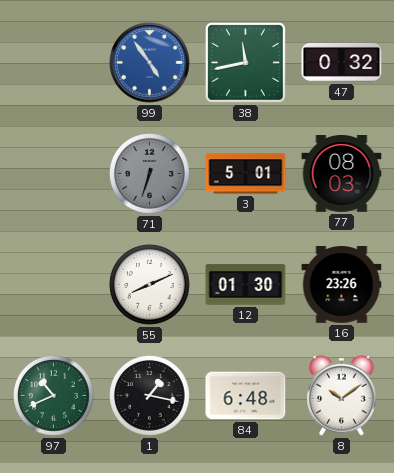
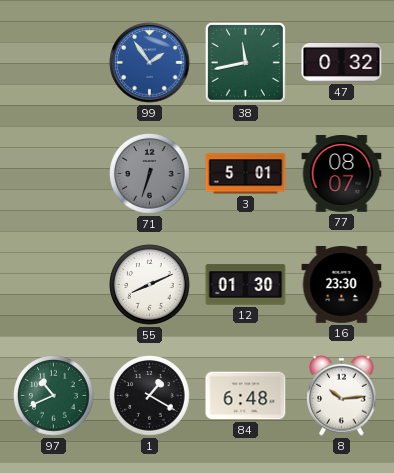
99: 4:54 -> 1:54 (150, 63)
77: 08:03 -> 08:07 (342, 174)
16: 23:26 -> 23:30 (342, 285)
1: 1:17 -> 1:20 (150, 396)
8: 10:09 -> 10:14 (342, 395)
